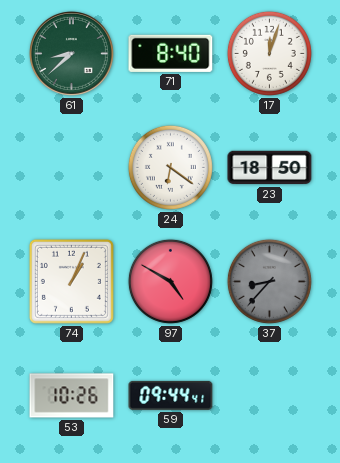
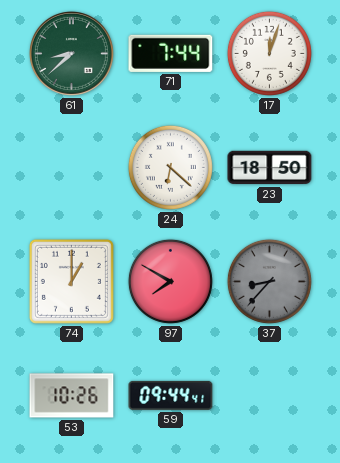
71: 8:40 -> 7:44 (171, 53)
24: 6:21 -> 6:22 (170, 167)
74: 1:04 -> 1:00 (71, 281)
97: 4:50 -> 7:50 (170, 281)
